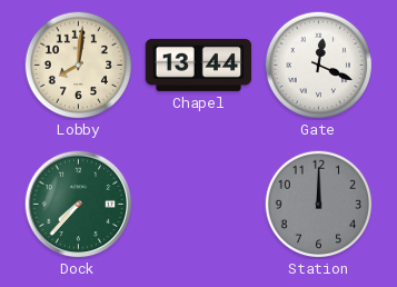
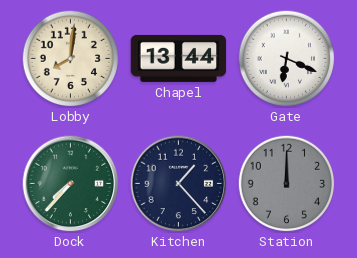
Gate: 12:19 -> 6:19 (286, 58)
Kitchen: none -> 1:23 (179, 184)
